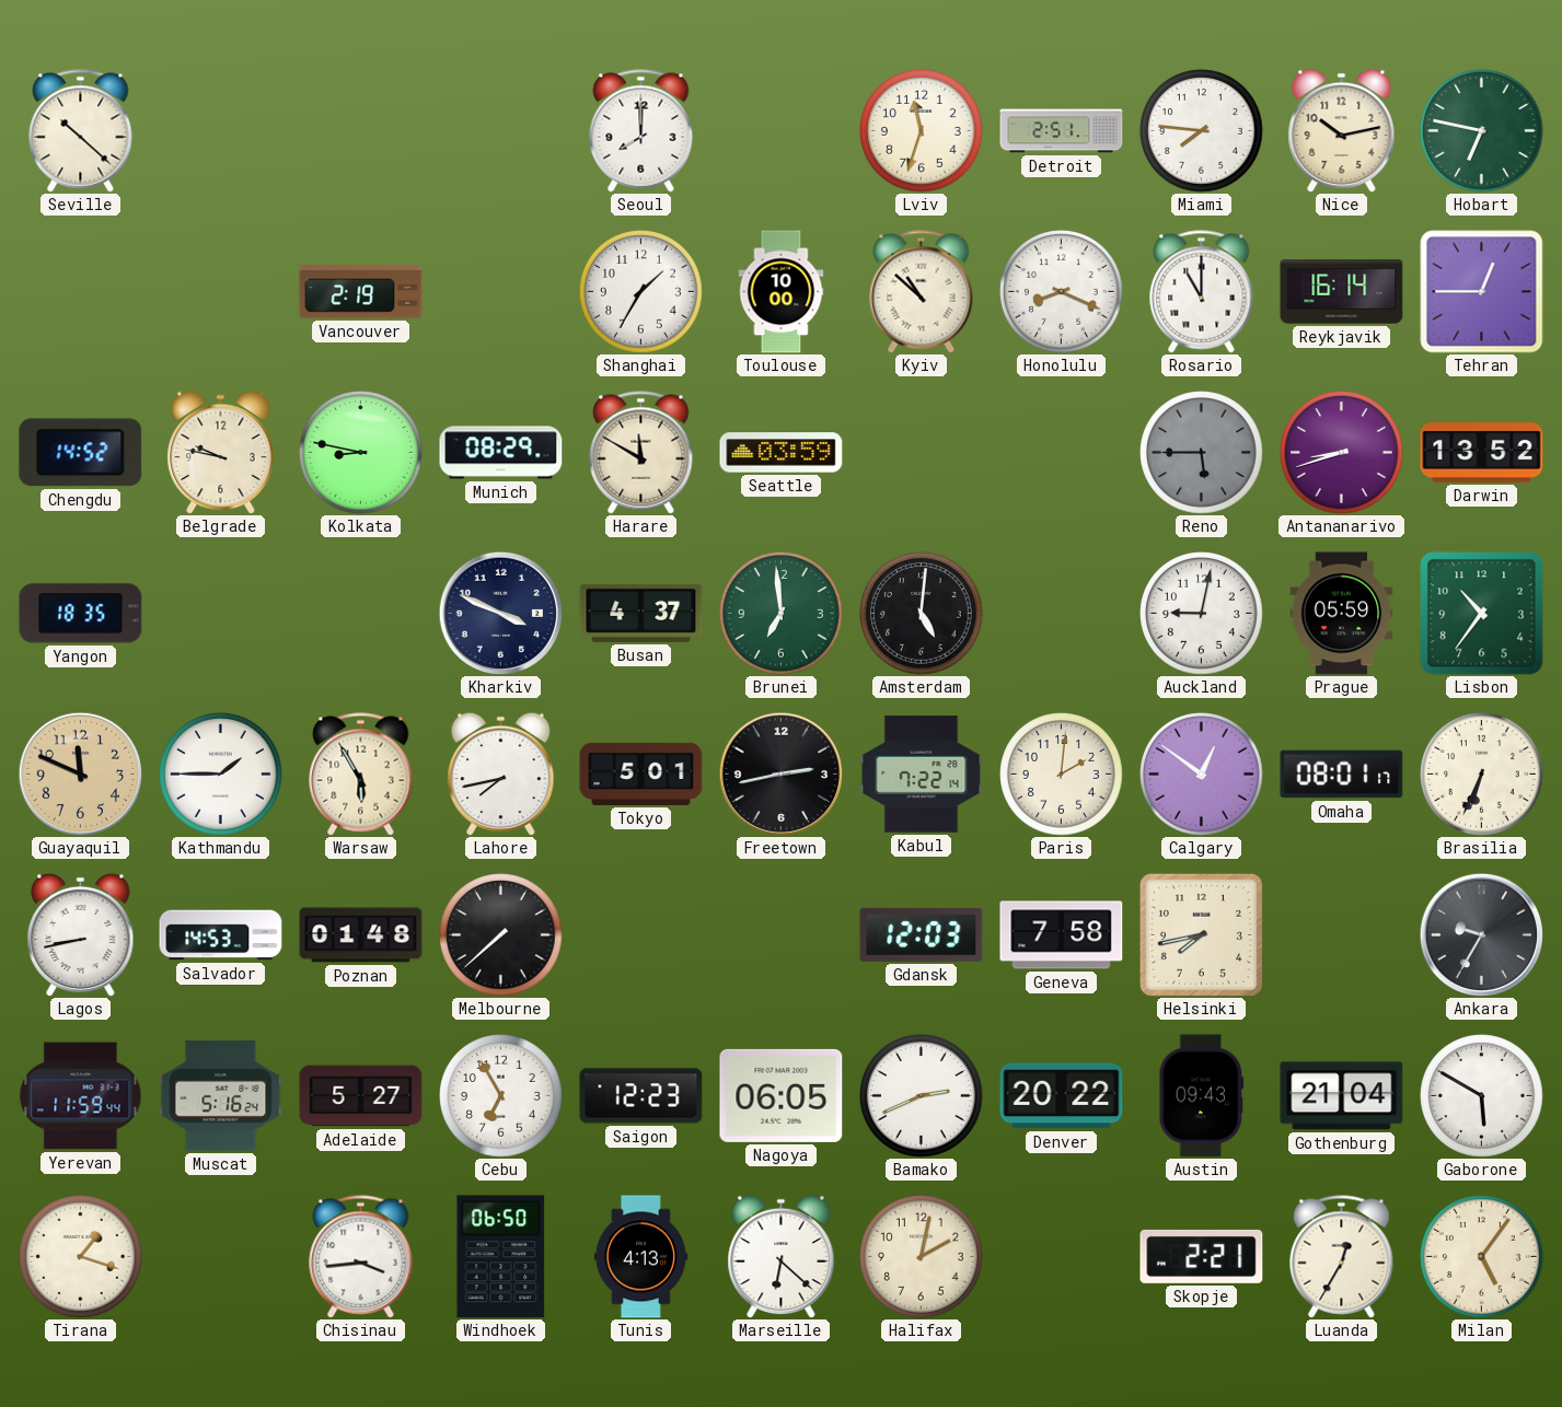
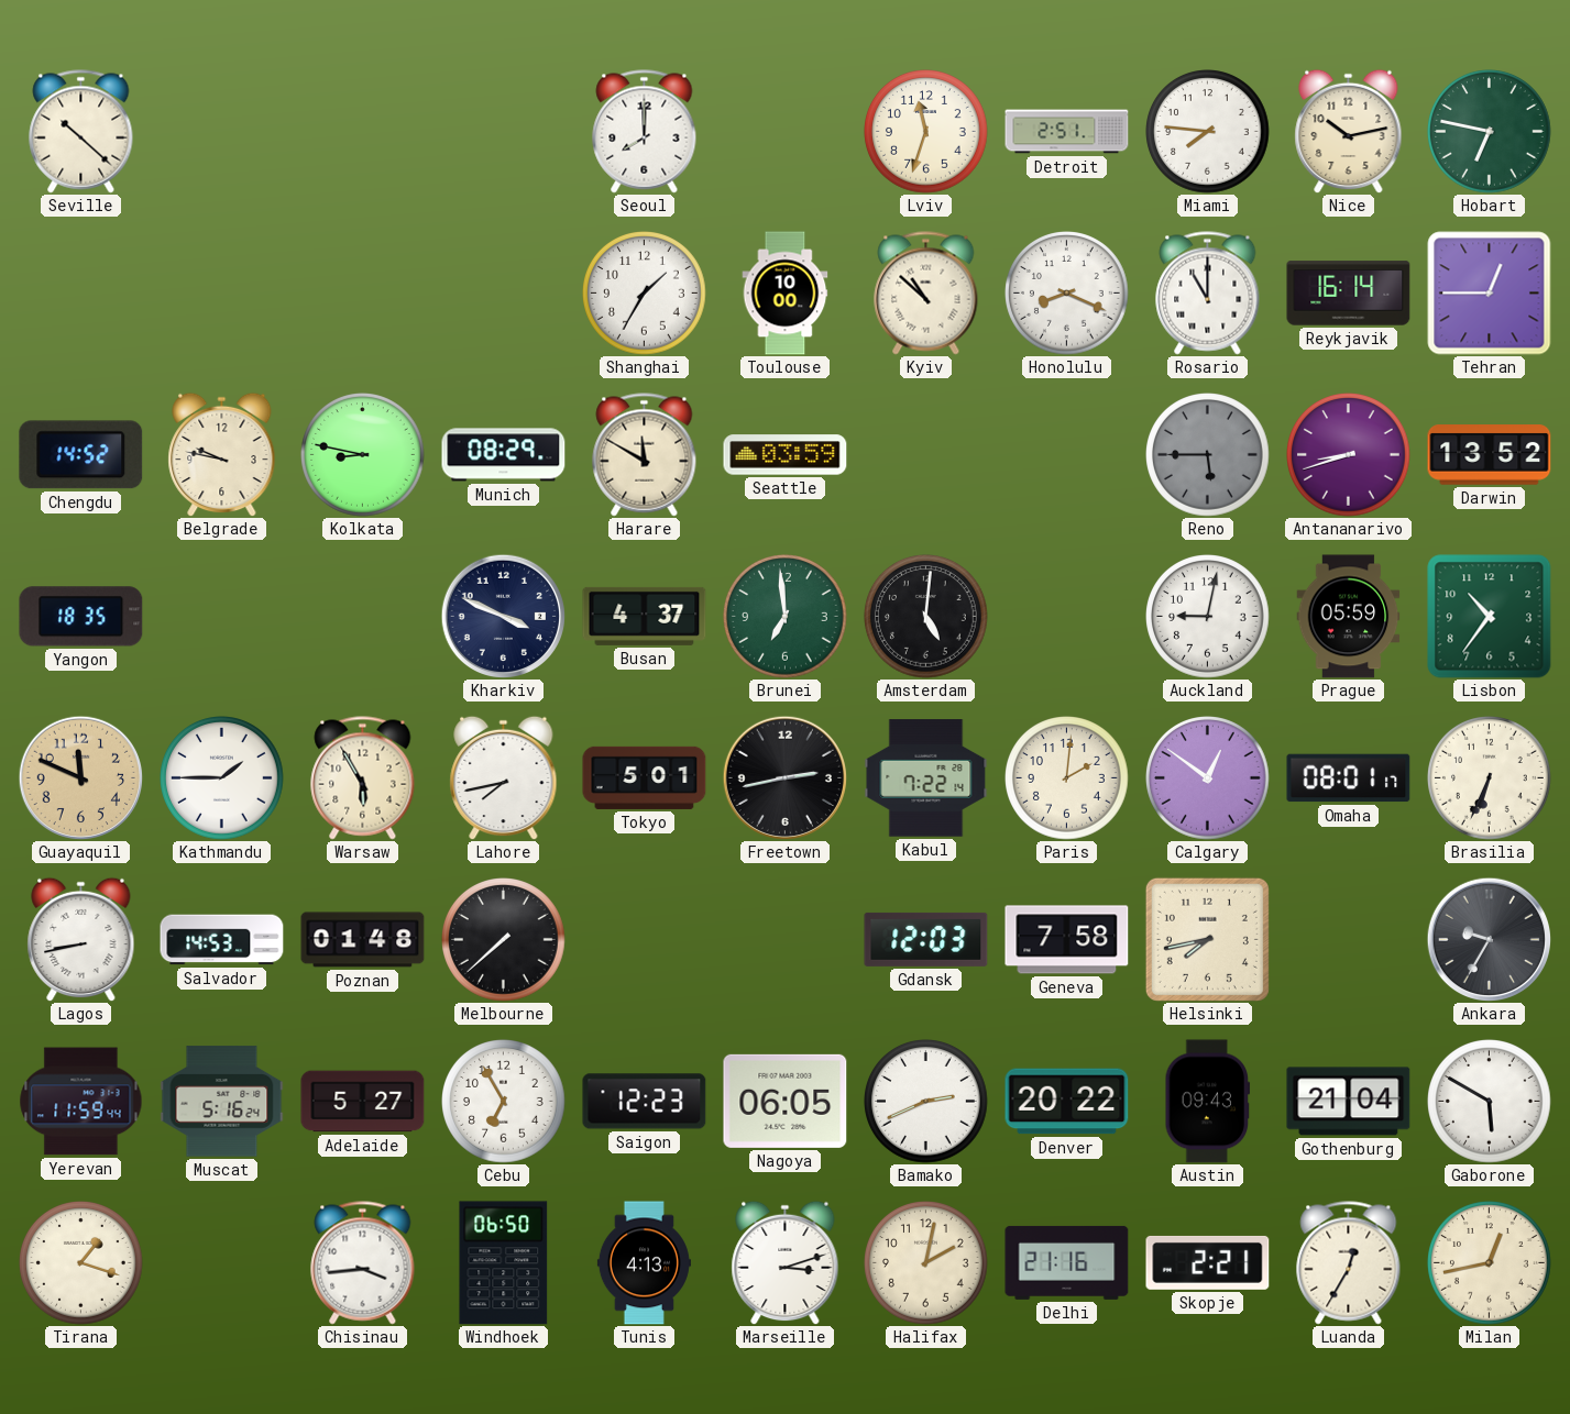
Vancouver: 2:19 -> none (361, 292)
Marseille: 6:22 -> 3:12 (786, 1262)
Delhi: none -> 21:16 (1067, 1262)
Milan: 5:06 -> 12:43 (1490, 1263)
